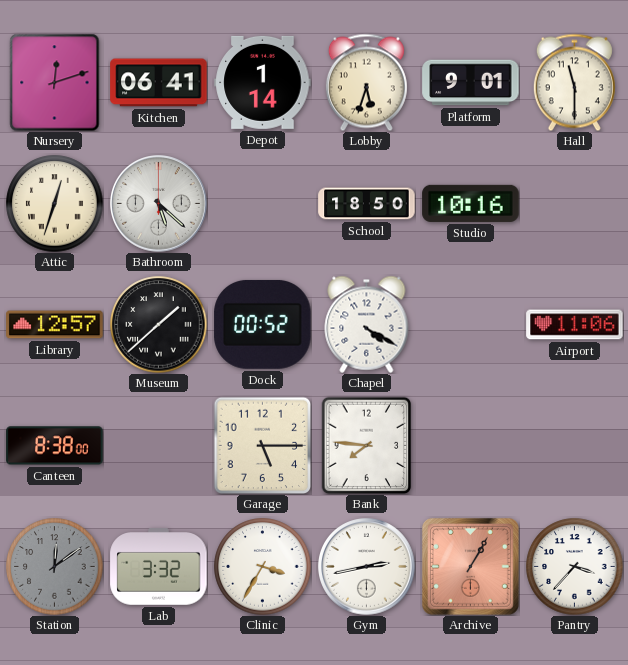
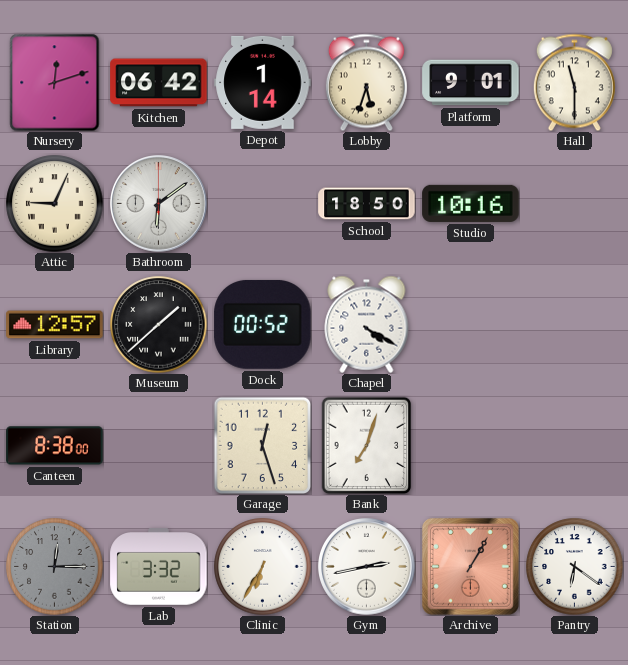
Kitchen: 06:41 -> 06:42 (159, 83)
Attic: 12:33 -> 9:04 (55, 204)
Bathroom: 5:22 -> 6:09 (159, 204)
Airport: 11:06 -> none (575, 325)
Garage: 5:15 -> 12:27 (262, 445)
Bank: 7:46 -> 7:03 (367, 445)
Station: 12:09 -> 12:15 (55, 567)
Clinic: 3:35 -> 6:35 (263, 567)
Pantry: 3:37 -> 6:21 (575, 567)
